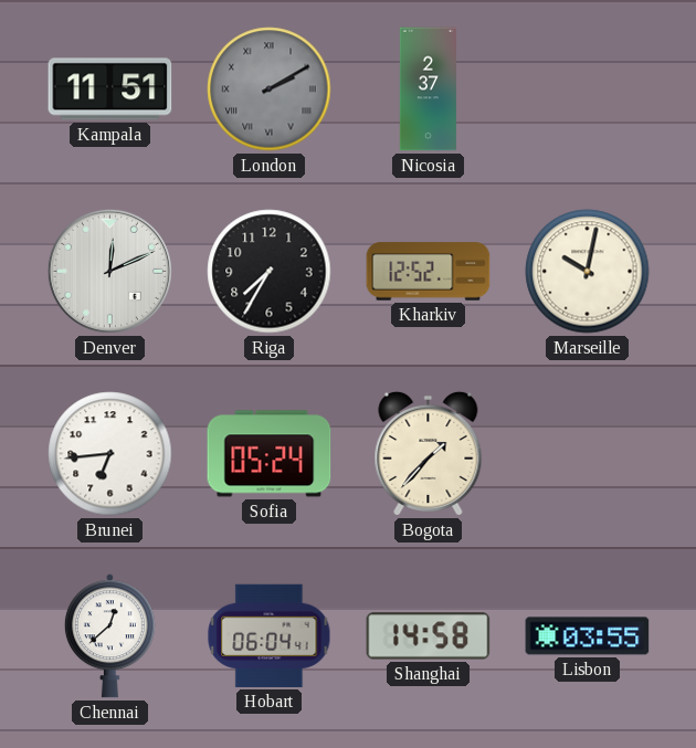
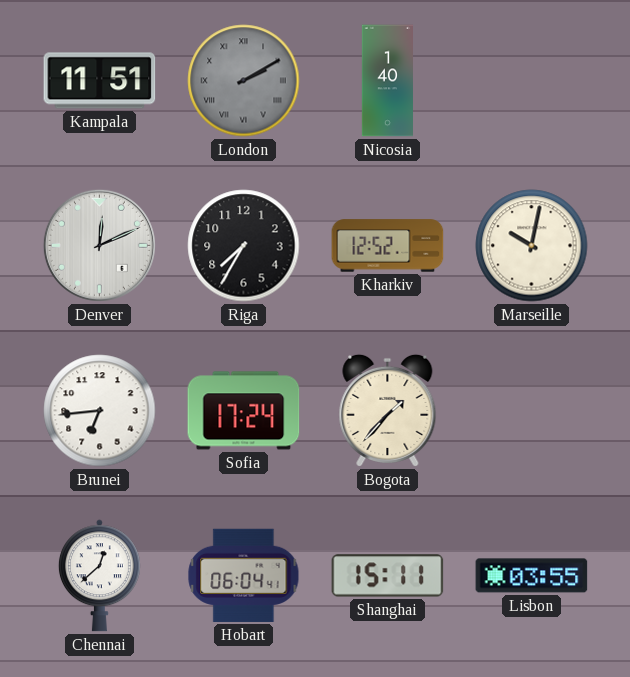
Nicosia: 2:37 -> 1:40 (387, 81)
Sofia: 05:24 -> 17:24 (244, 411)
Shanghai: 14:58 -> 15:11 (388, 576)
